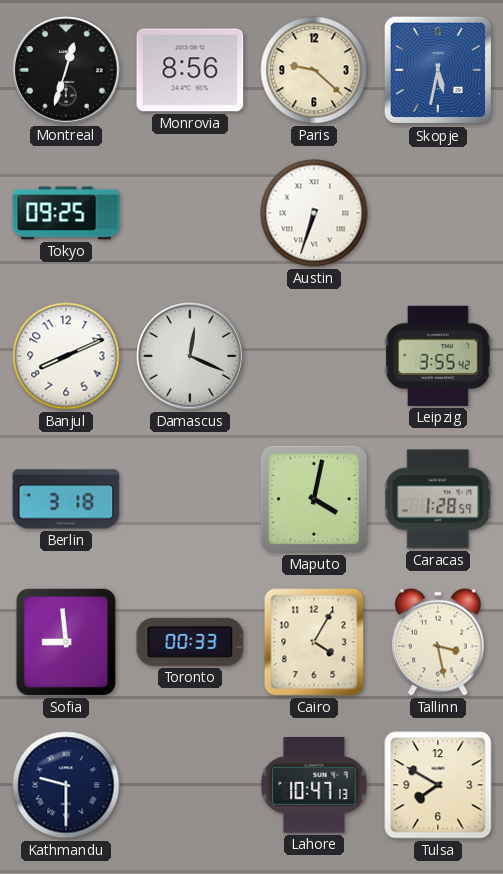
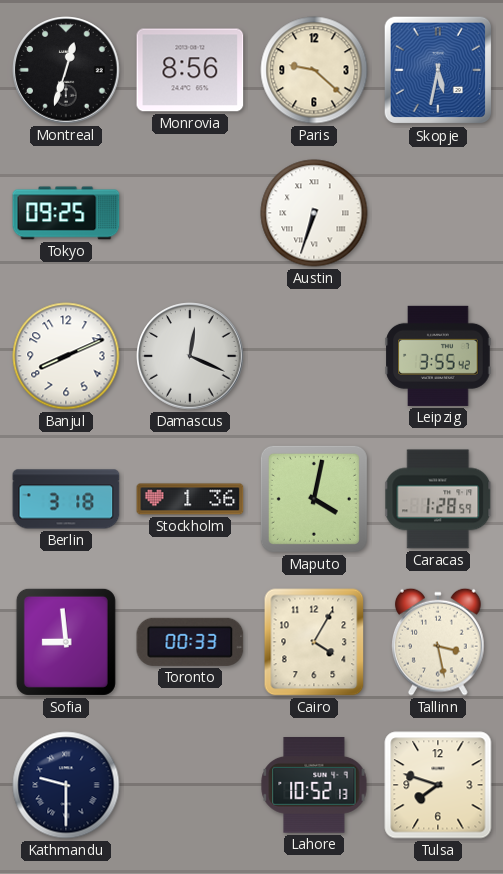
Stockholm: none -> 1:36 (190, 499)
Lahore: 10:47 -> 10:52 (314, 786)
Tulsa: 7:50 -> 7:48 (438, 785)
